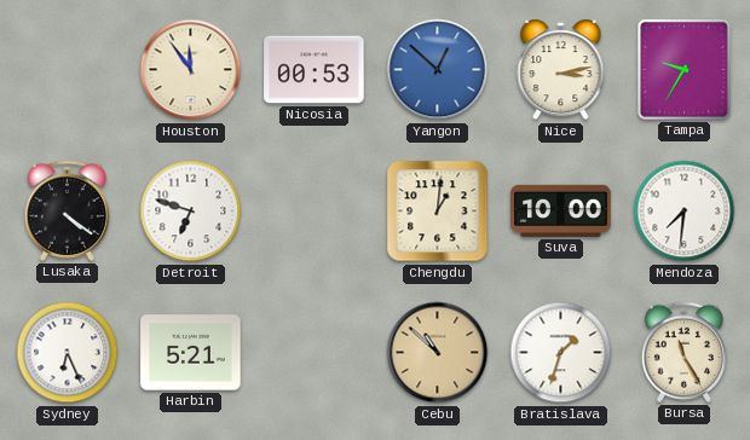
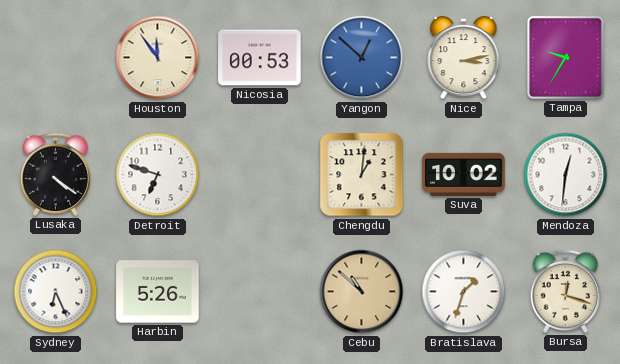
Suva: 10:00 -> 10:02 (464, 174)
Mendoza: 7:31 -> 12:31 (566, 175)
Harbin: 5:21 -> 5:26 (158, 292)
Bursa: 11:25 -> 12:18 (565, 291)
